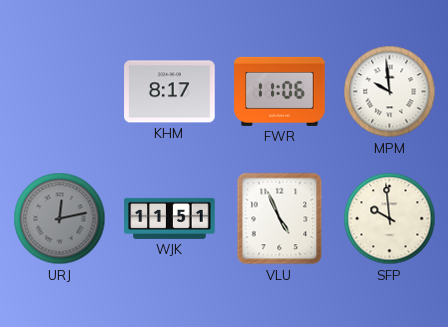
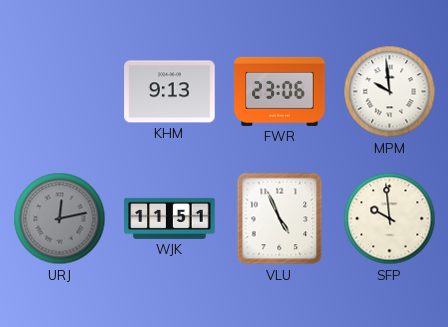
KHM: 8:17 -> 9:13 (170, 92)
FWR: 11:06 -> 23:06 (280, 91)
